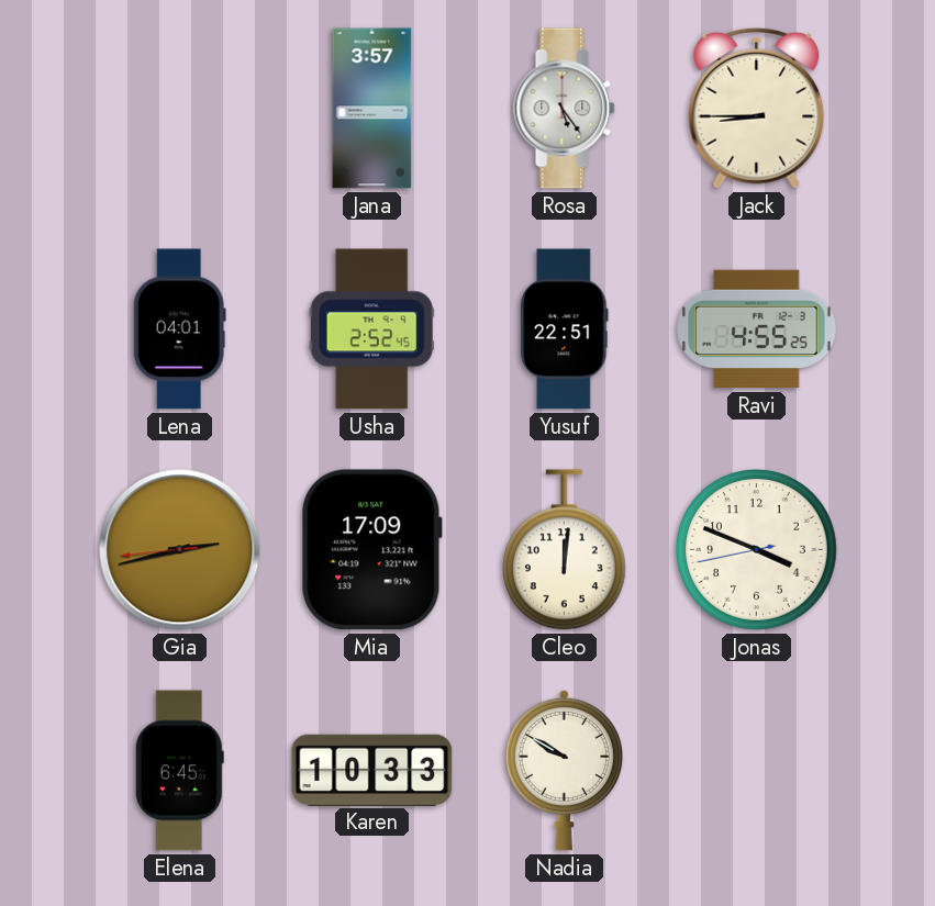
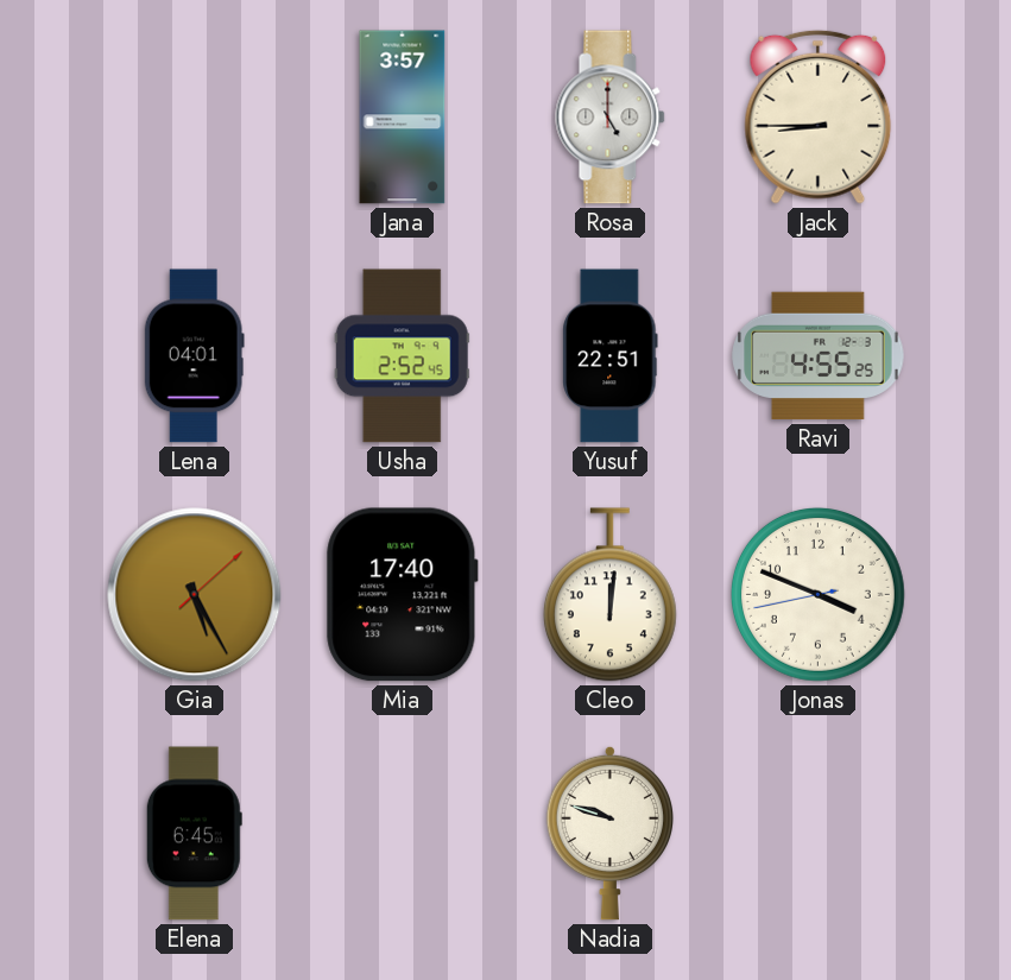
Rosa: 5:24 -> 5:00 (611, 118)
Gia: 2:42 -> 5:25 (195, 595)
Mia: 17:09 -> 17:40 (402, 595)
Karen: 10:33 -> none (372, 770)
Nadia: 9:50 -> 9:48 (609, 833)
